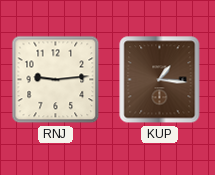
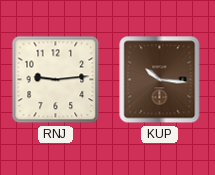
KUP: 1:16 -> 10:16 (160, 80)
